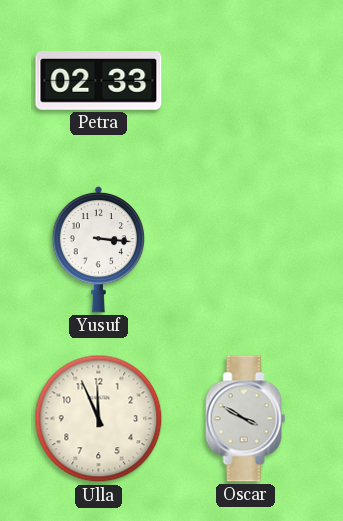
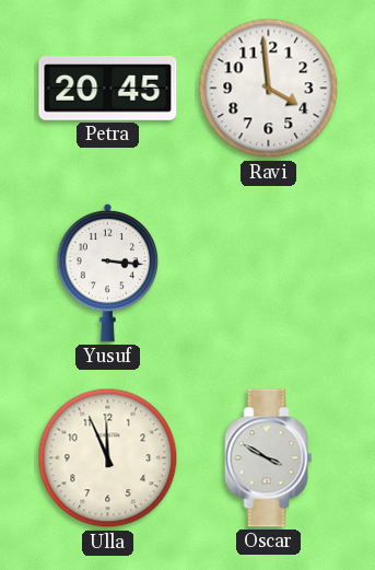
Petra: 02:33 -> 20:45 (108, 89)
Ravi: none -> 3:59 (269, 89)
